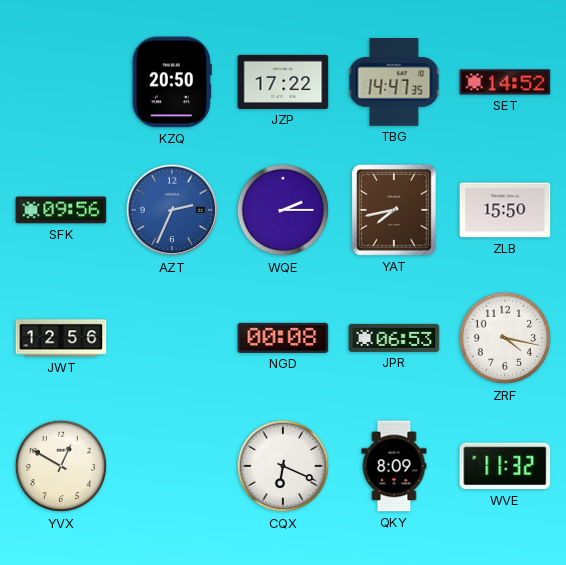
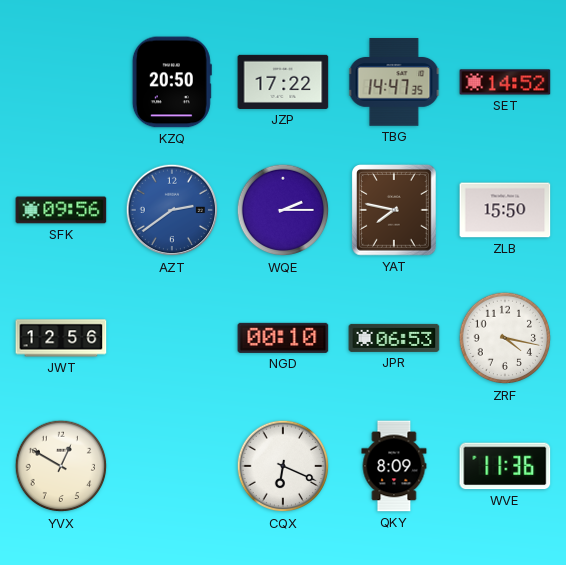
AZT: 2:34 -> 2:39 (172, 210)
YAT: 7:43 -> 7:47 (395, 211)
NGD: 00:08 -> 00:10 (283, 338)
WVE: 11:32 -> 11:36 (505, 466)
